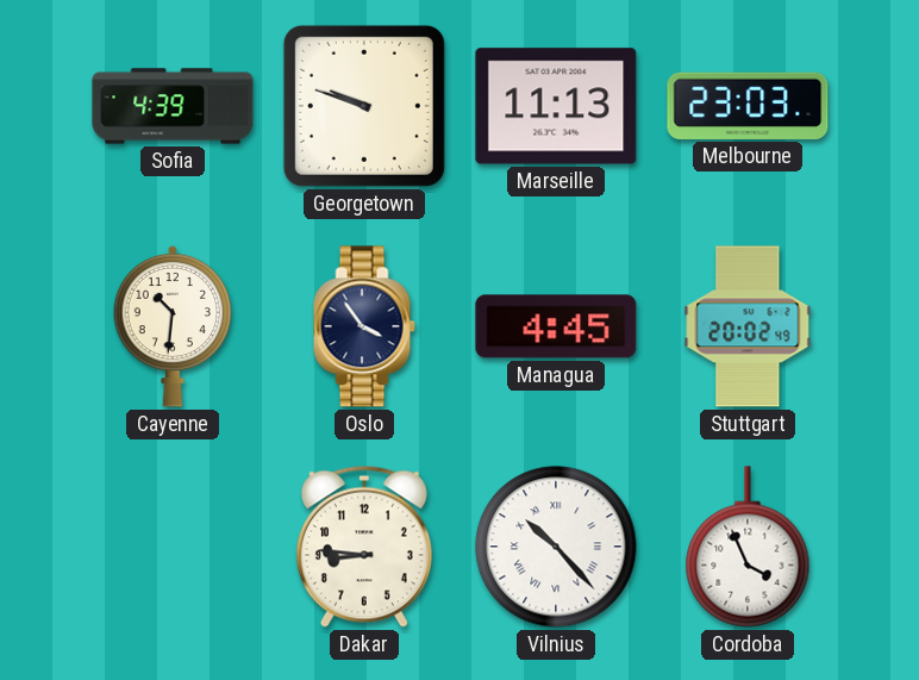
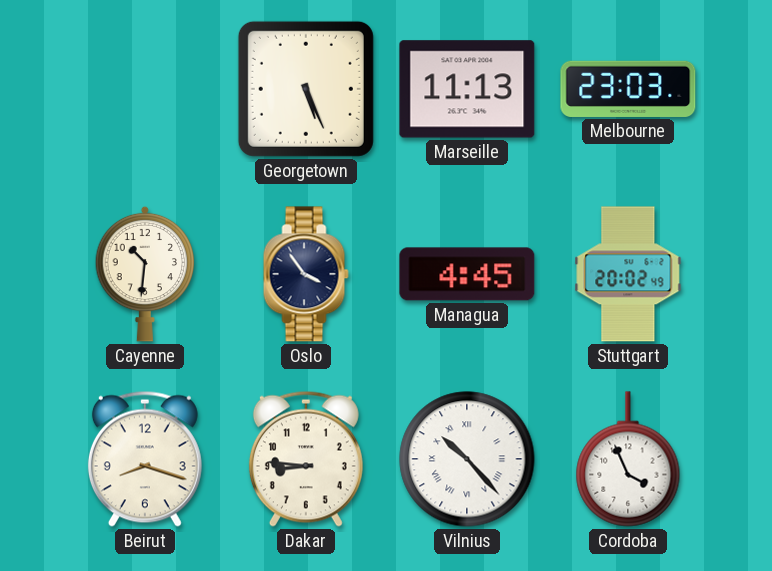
Sofia: 4:39 -> none (173, 106)
Georgetown: 9:48 -> 5:26 (306, 89)
Beirut: none -> 8:18 (145, 459)
